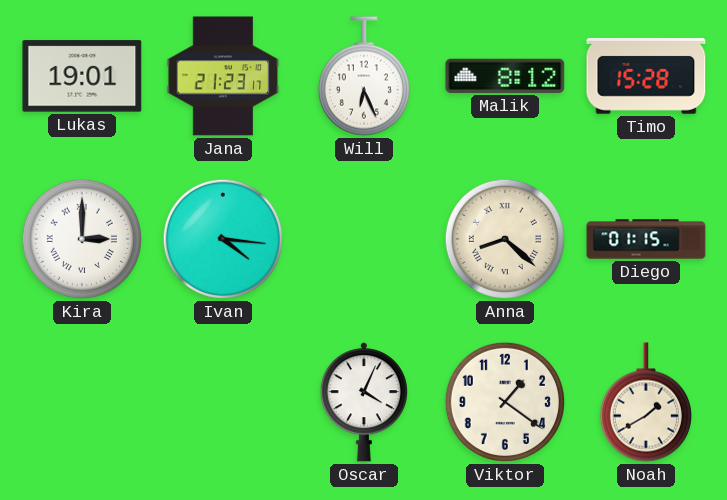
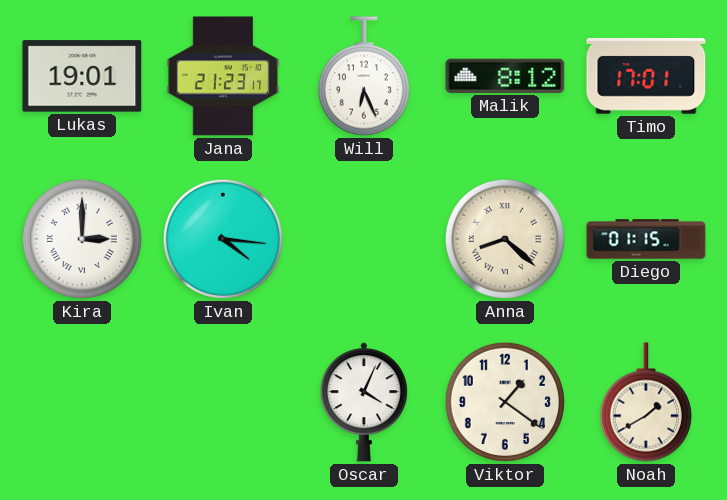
Timo: 15:28 -> 17:01 (646, 77)
